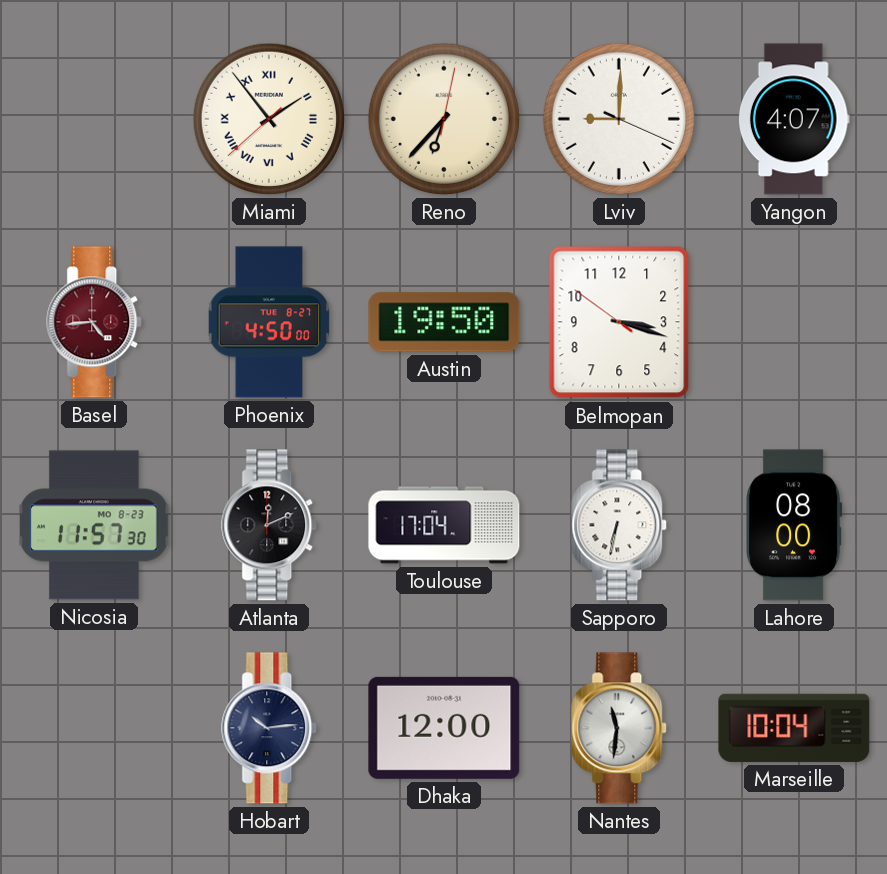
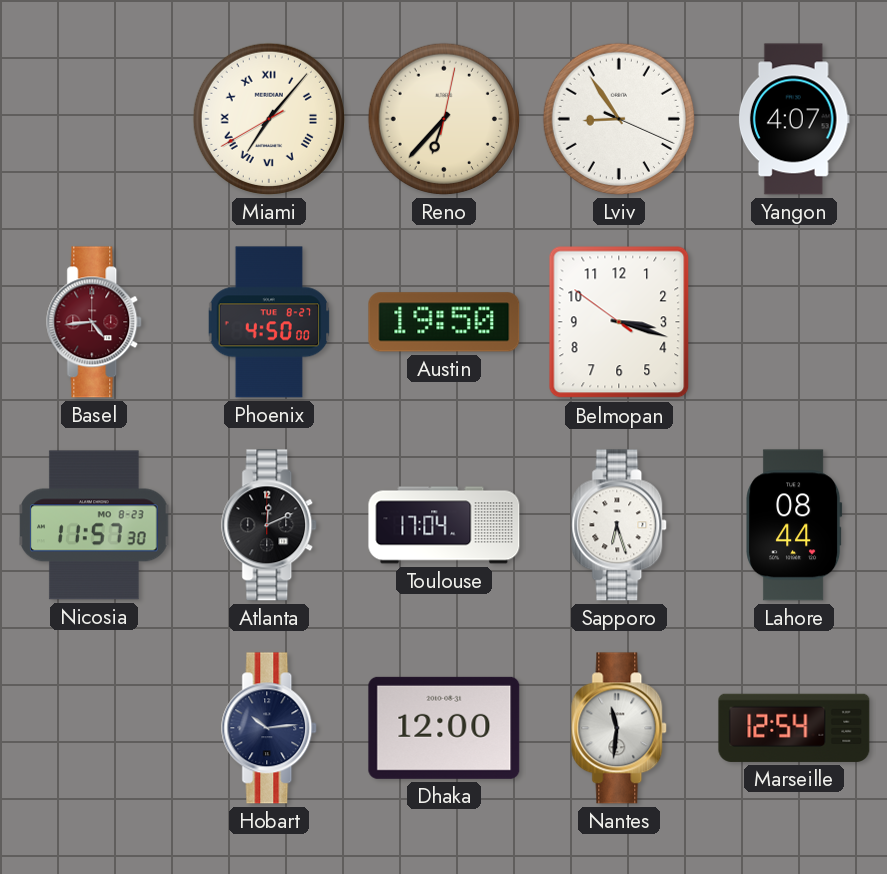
Miami: 1:53 -> 7:06 (269, 119)
Lviv: 9:00 -> 8:54 (619, 119)
Sapporo: 6:32 -> 6:27 (620, 525)
Lahore: 08:00 -> 08:44 (794, 525)
Marseille: 10:04 -> 12:54 (794, 728)
